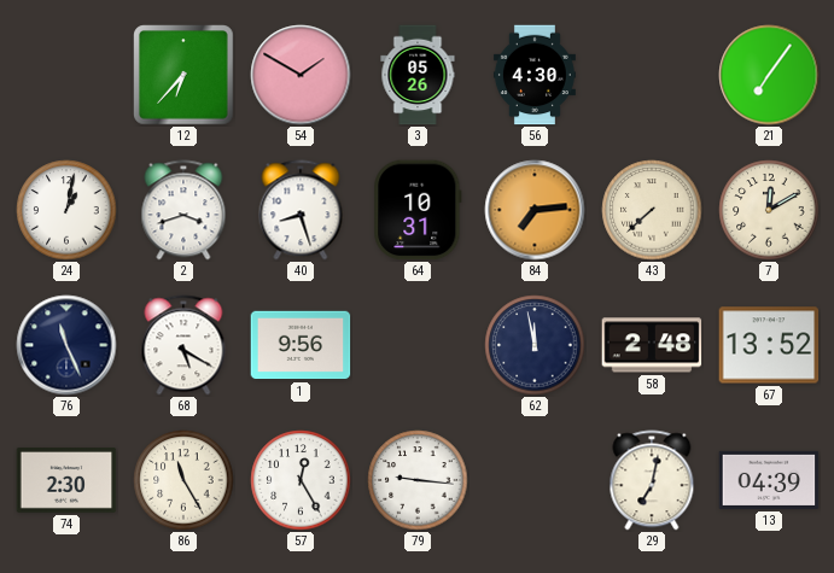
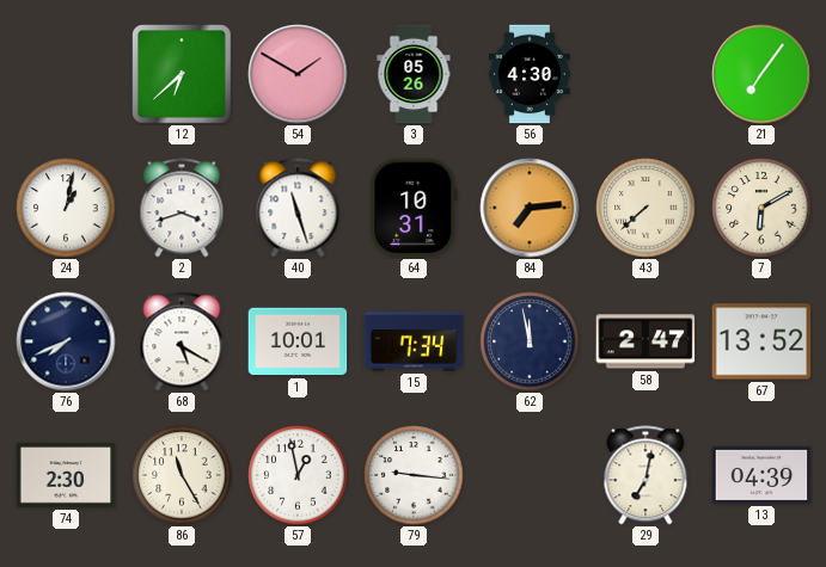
12: 6:37 -> 6:38 (182, 74)
40: 8:27 -> 11:27 (298, 208)
7: 12:10 -> 6:10 (761, 208)
76: 11:26 -> 7:41 (66, 341)
1: 9:56 -> 10:01 (298, 341)
15: none -> 7:34 (414, 341)
58: 2:48 -> 2:47 (645, 341)
57: 12:25 -> 12:58 (298, 475)
